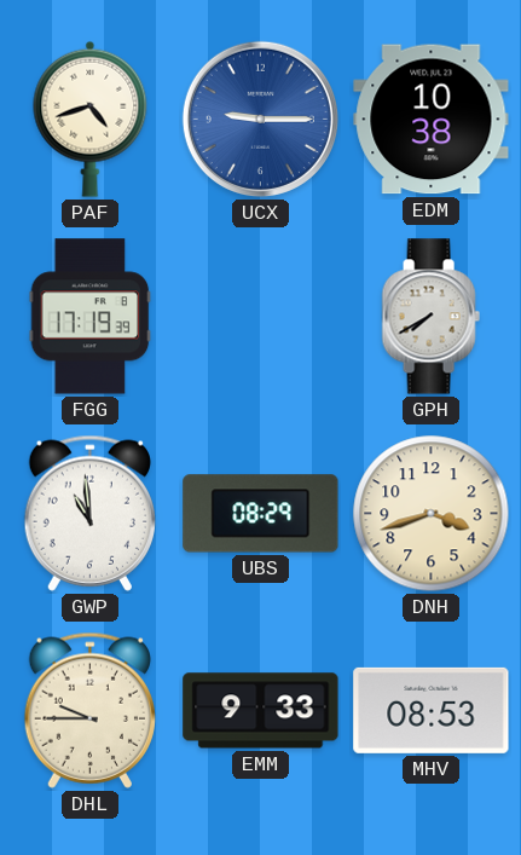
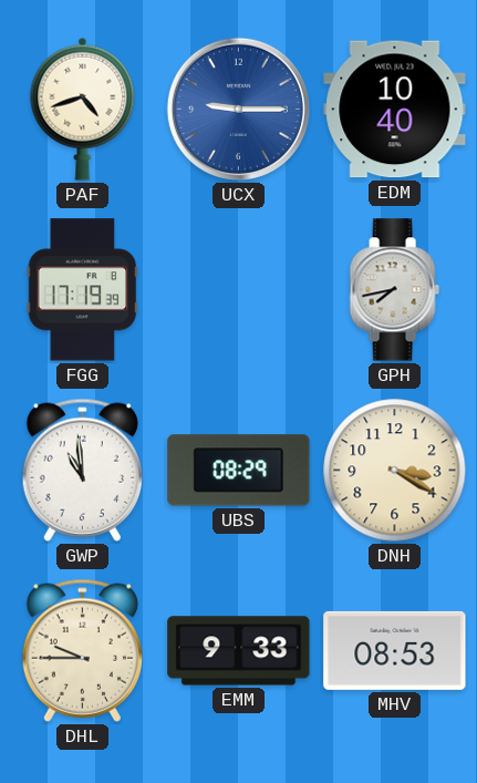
EDM: 10:38 -> 10:40 (395, 110)
GPH: 7:40 -> 7:43 (394, 290)
DNH: 3:42 -> 3:20 (395, 471)
